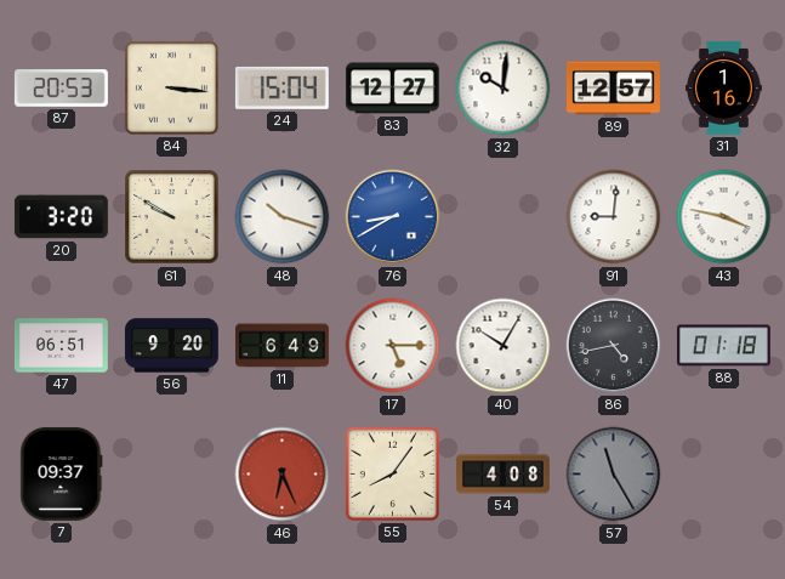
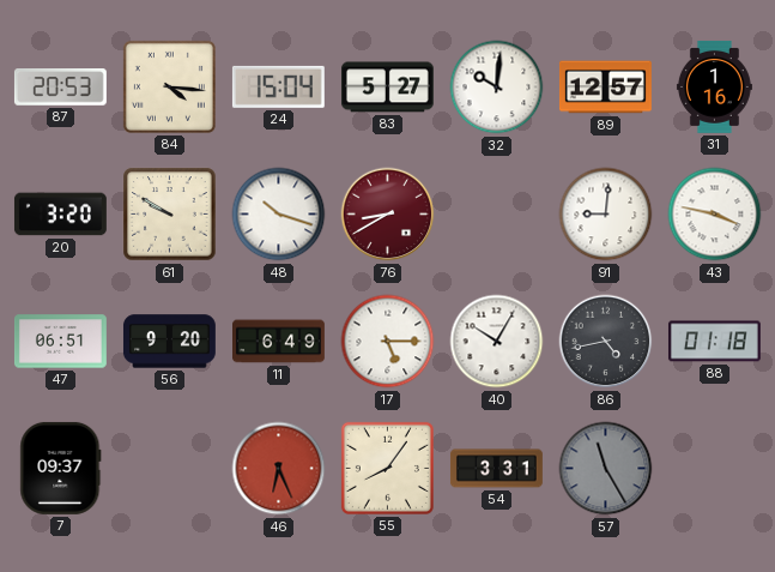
84: 3:16 -> 4:16 (169, 86)
83: 12:27 -> 5:27 (387, 88)
76 dial: blue -> burgundy (388, 215)
54: 4:08 -> 3:31 (496, 469)
